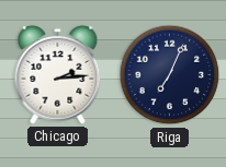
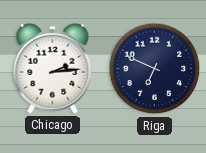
Riga: 7:04 -> 6:49 (155, 69)
